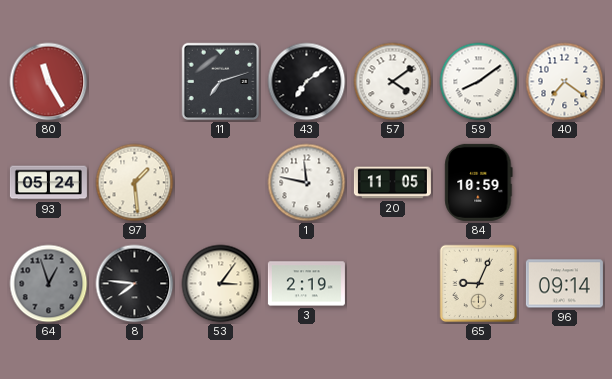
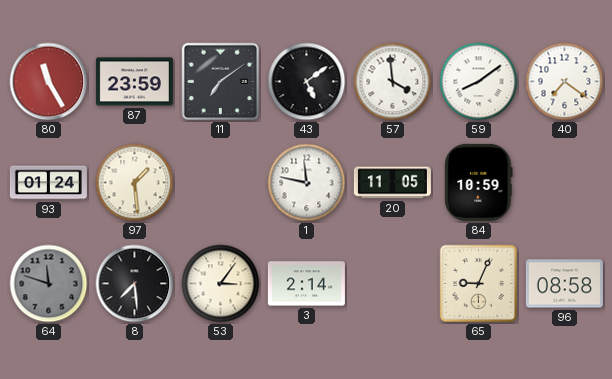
87: none -> 23:59 (134, 82)
11: 7:12 -> 7:09 (221, 82)
43: 7:09 -> 5:09 (307, 82)
57: 4:09 -> 3:59 (393, 82)
93: 05:24 -> 01:24 (48, 183)
64: 12:57 -> 11:48 (49, 284)
8: 7:46 -> 7:29 (135, 284)
3: 2:19 -> 2:14 (306, 284)
96: 09:14 -> 08:58 (564, 284)
